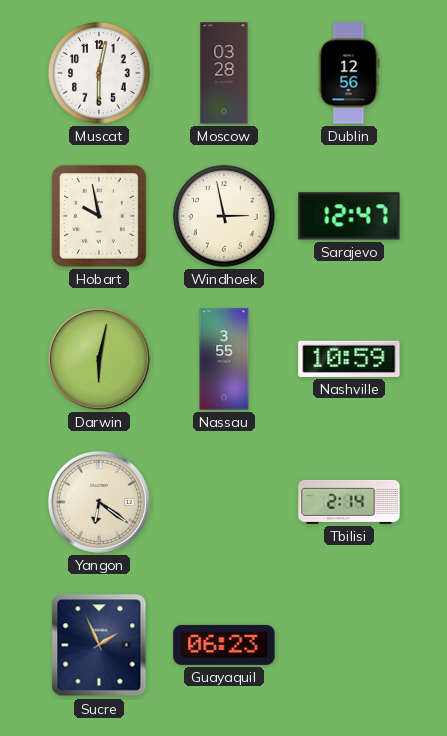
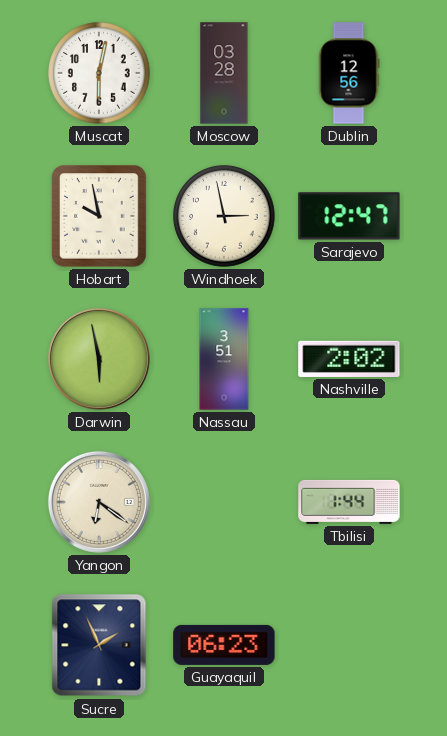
Darwin: 6:02 -> 5:58 (99, 359)
Nassau: 3:55 -> 3:51 (224, 359)
Nashville: 10:59 -> 2:02 (349, 359)
Tbilisi: 2:14 -> 1:44 (349, 502)
